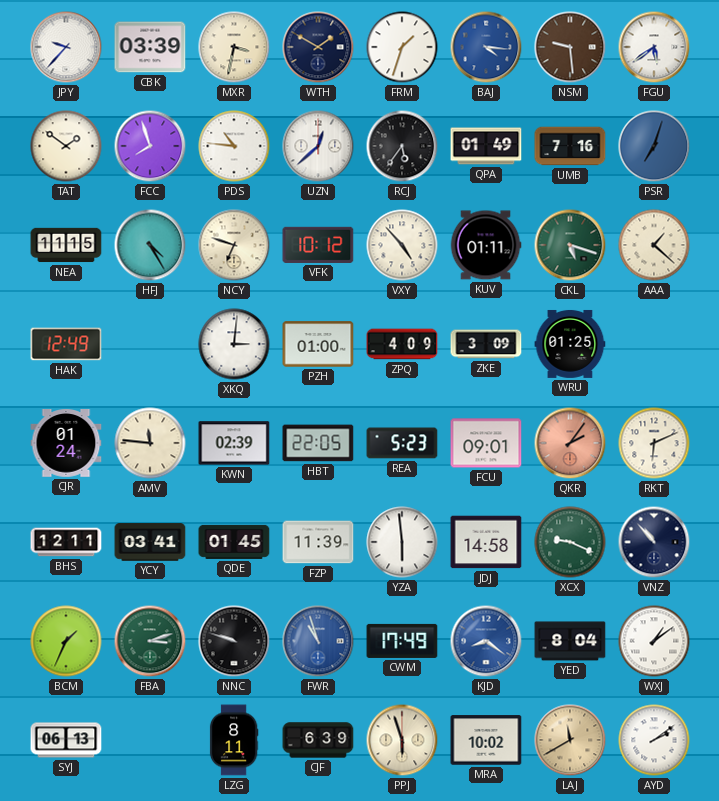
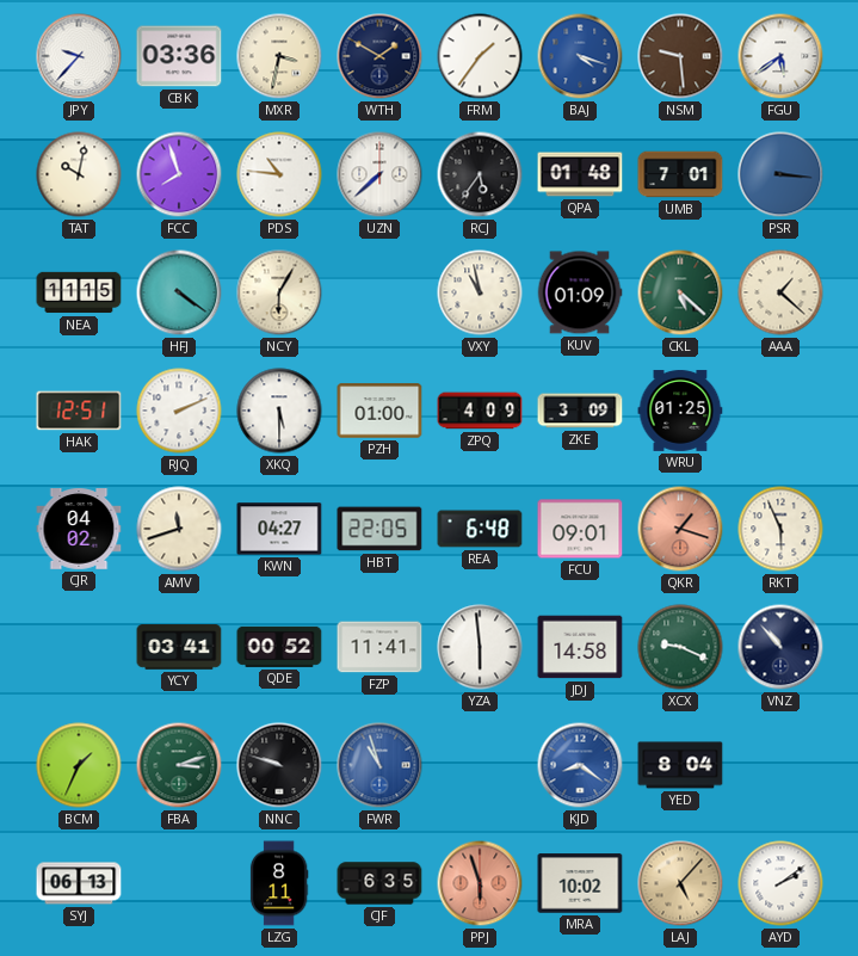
CBK: 03:39 -> 03:36 (179, 56)
FRM: 1:33 -> 1:36 (480, 56)
BAJ: 4:16 -> 4:18 (580, 56)
TAT: 1:51 -> 10:02 (79, 174)
UZN: 12:38 -> 7:38 (379, 174)
QPA: 01:49 -> 01:48 (580, 174)
UMB: 7:16 -> 7:01 (680, 174)
PSR: 7:03 -> 3:16 (780, 174)
HFJ: 4:25 -> 4:21 (179, 292)
NCY: 6:48 -> 6:05 (279, 292)
VFK: 10:12 -> none (318, 245)
VXY: 4:53 -> 10:58 (480, 292)
KUV: 01:11 -> 01:09 (580, 292)
CKL: 5:18 -> 5:22 (680, 292)
HAK: 12:49 -> 12:51 (79, 411)
RJQ: none -> 2:11 (179, 411)
XKQ: 3:01 -> 5:30 (279, 411)
CJR: 01:24 -> 04:02 (79, 529)
AMV: 11:46 -> 11:42 (179, 529)
KWN: 02:39 -> 04:27 (279, 529)
REA: 5:23 -> 6:48 (480, 529)
QKR: 2:06 -> 1:18 (680, 529)
RKT: 6:11 -> 5:56 (780, 529)
BHS: 12:11 -> none (66, 542)
QDE: 01:45 -> 00:52 (279, 647)
FZP: 11:39 -> 11:41 (379, 647)
CWM: 17:49 -> none (402, 641)
WXJ: 1:09 -> none (654, 641)
CJF: 6:39 -> 6:35 (379, 883)
PPJ dial: cream -> salmon (480, 883)
LAJ: 11:40 -> 5:07 (680, 883)
